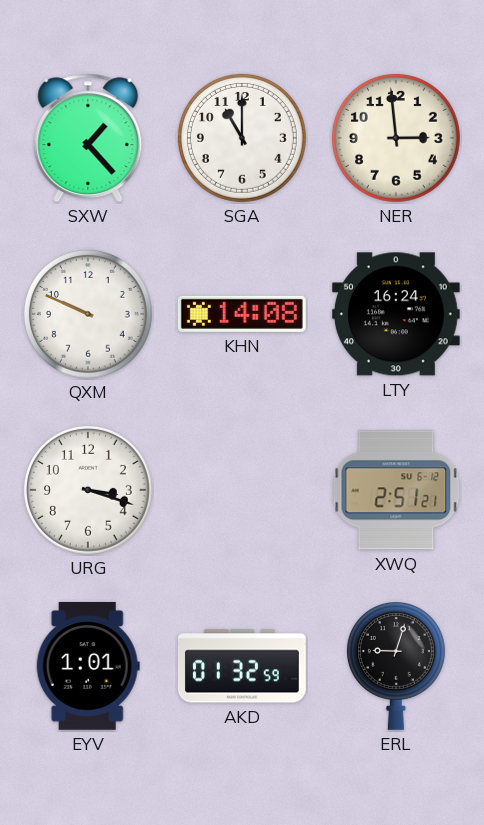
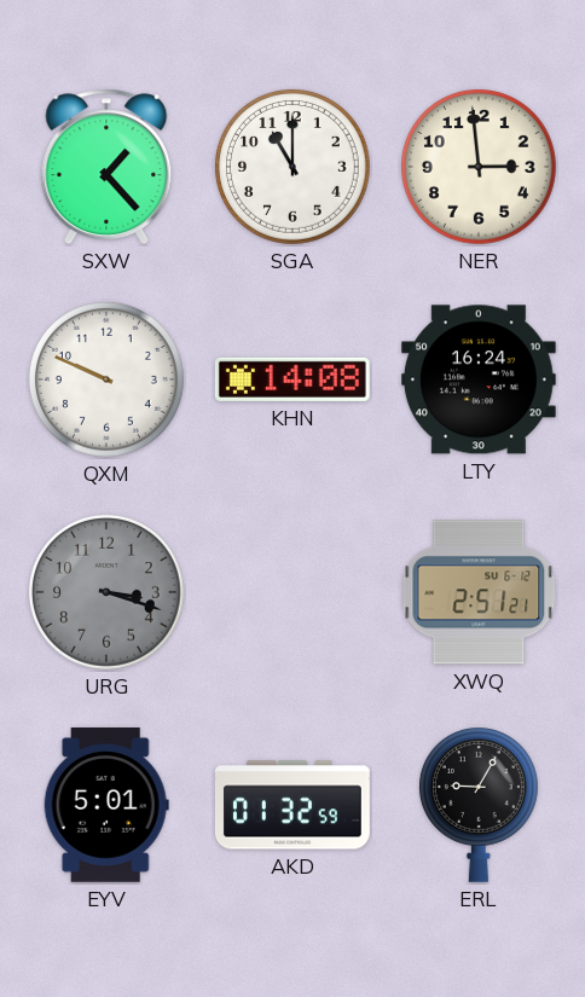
URG dial: white -> grey (106, 592)
EYV: 1:01 -> 5:01 (106, 805)
ERL: 9:03 -> 9:05 (479, 805)
